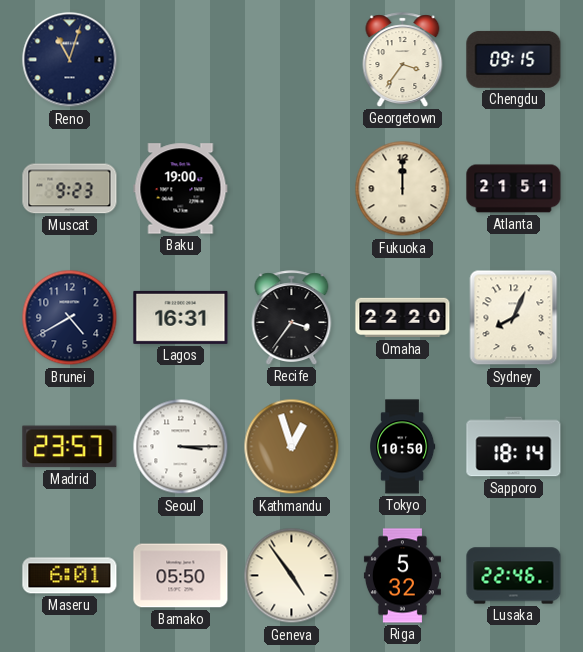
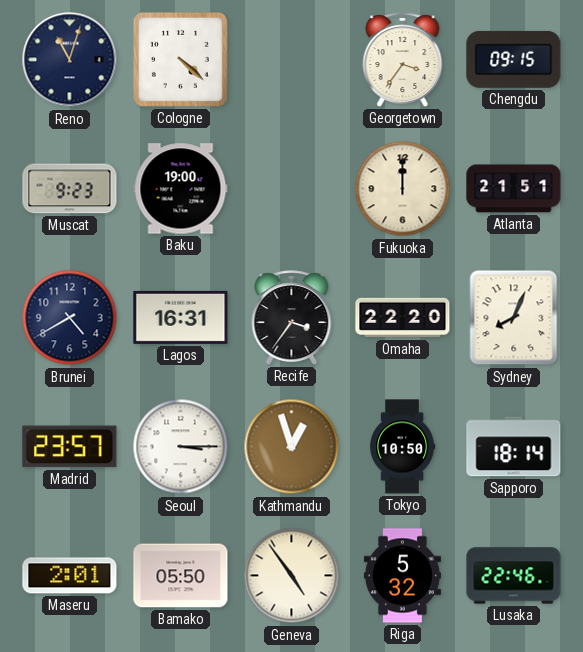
Cologne: none -> 4:22 (180, 59)
Maseru: 6:01 -> 2:01 (70, 576)
